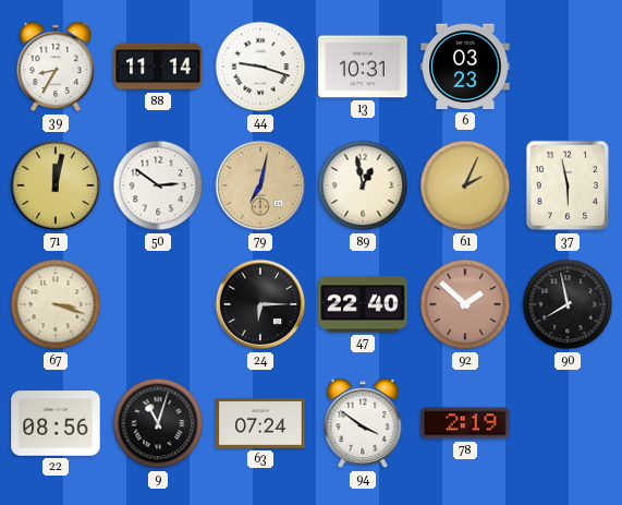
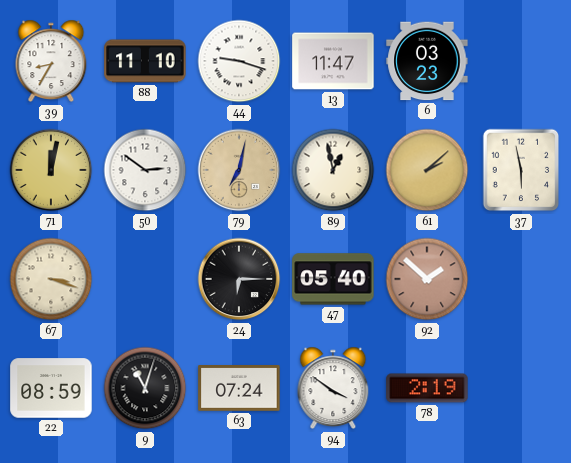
88: 11:14 -> 11:10 (145, 61)
13: 10:31 -> 11:47 (333, 61)
61: 2:04 -> 2:08 (427, 170)
47: 22:40 -> 05:40 (333, 279)
90: 7:58 -> none (568, 304)
22: 08:56 -> 08:59 (51, 388)
